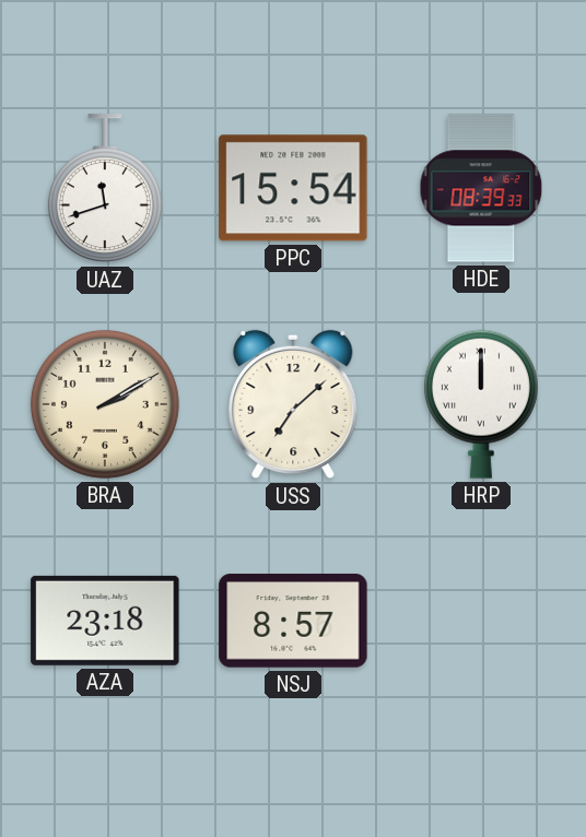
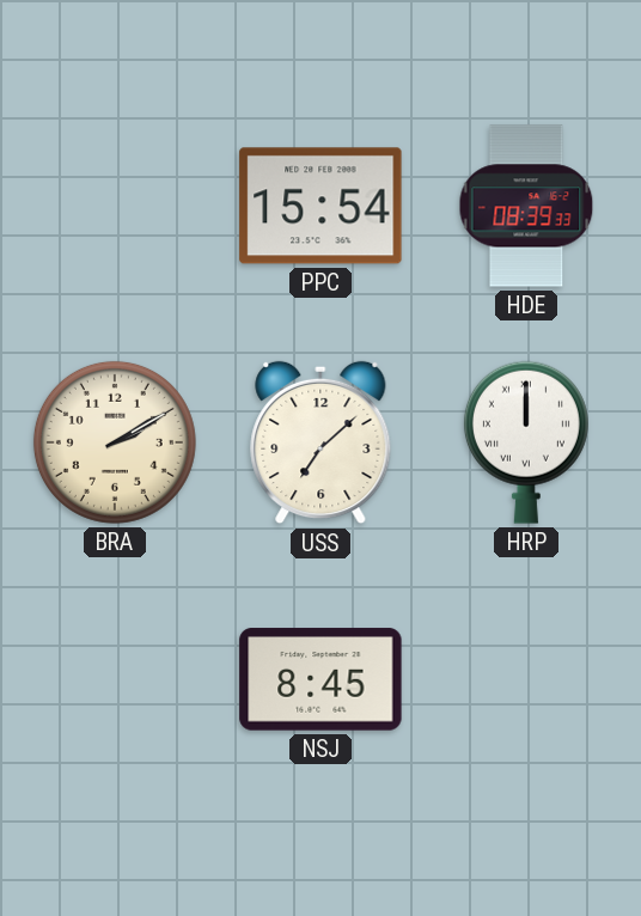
UAZ: 11:42 -> none (105, 189)
AZA: 23:18 -> none (105, 621)
NSJ: 8:57 -> 8:45 (320, 679)
